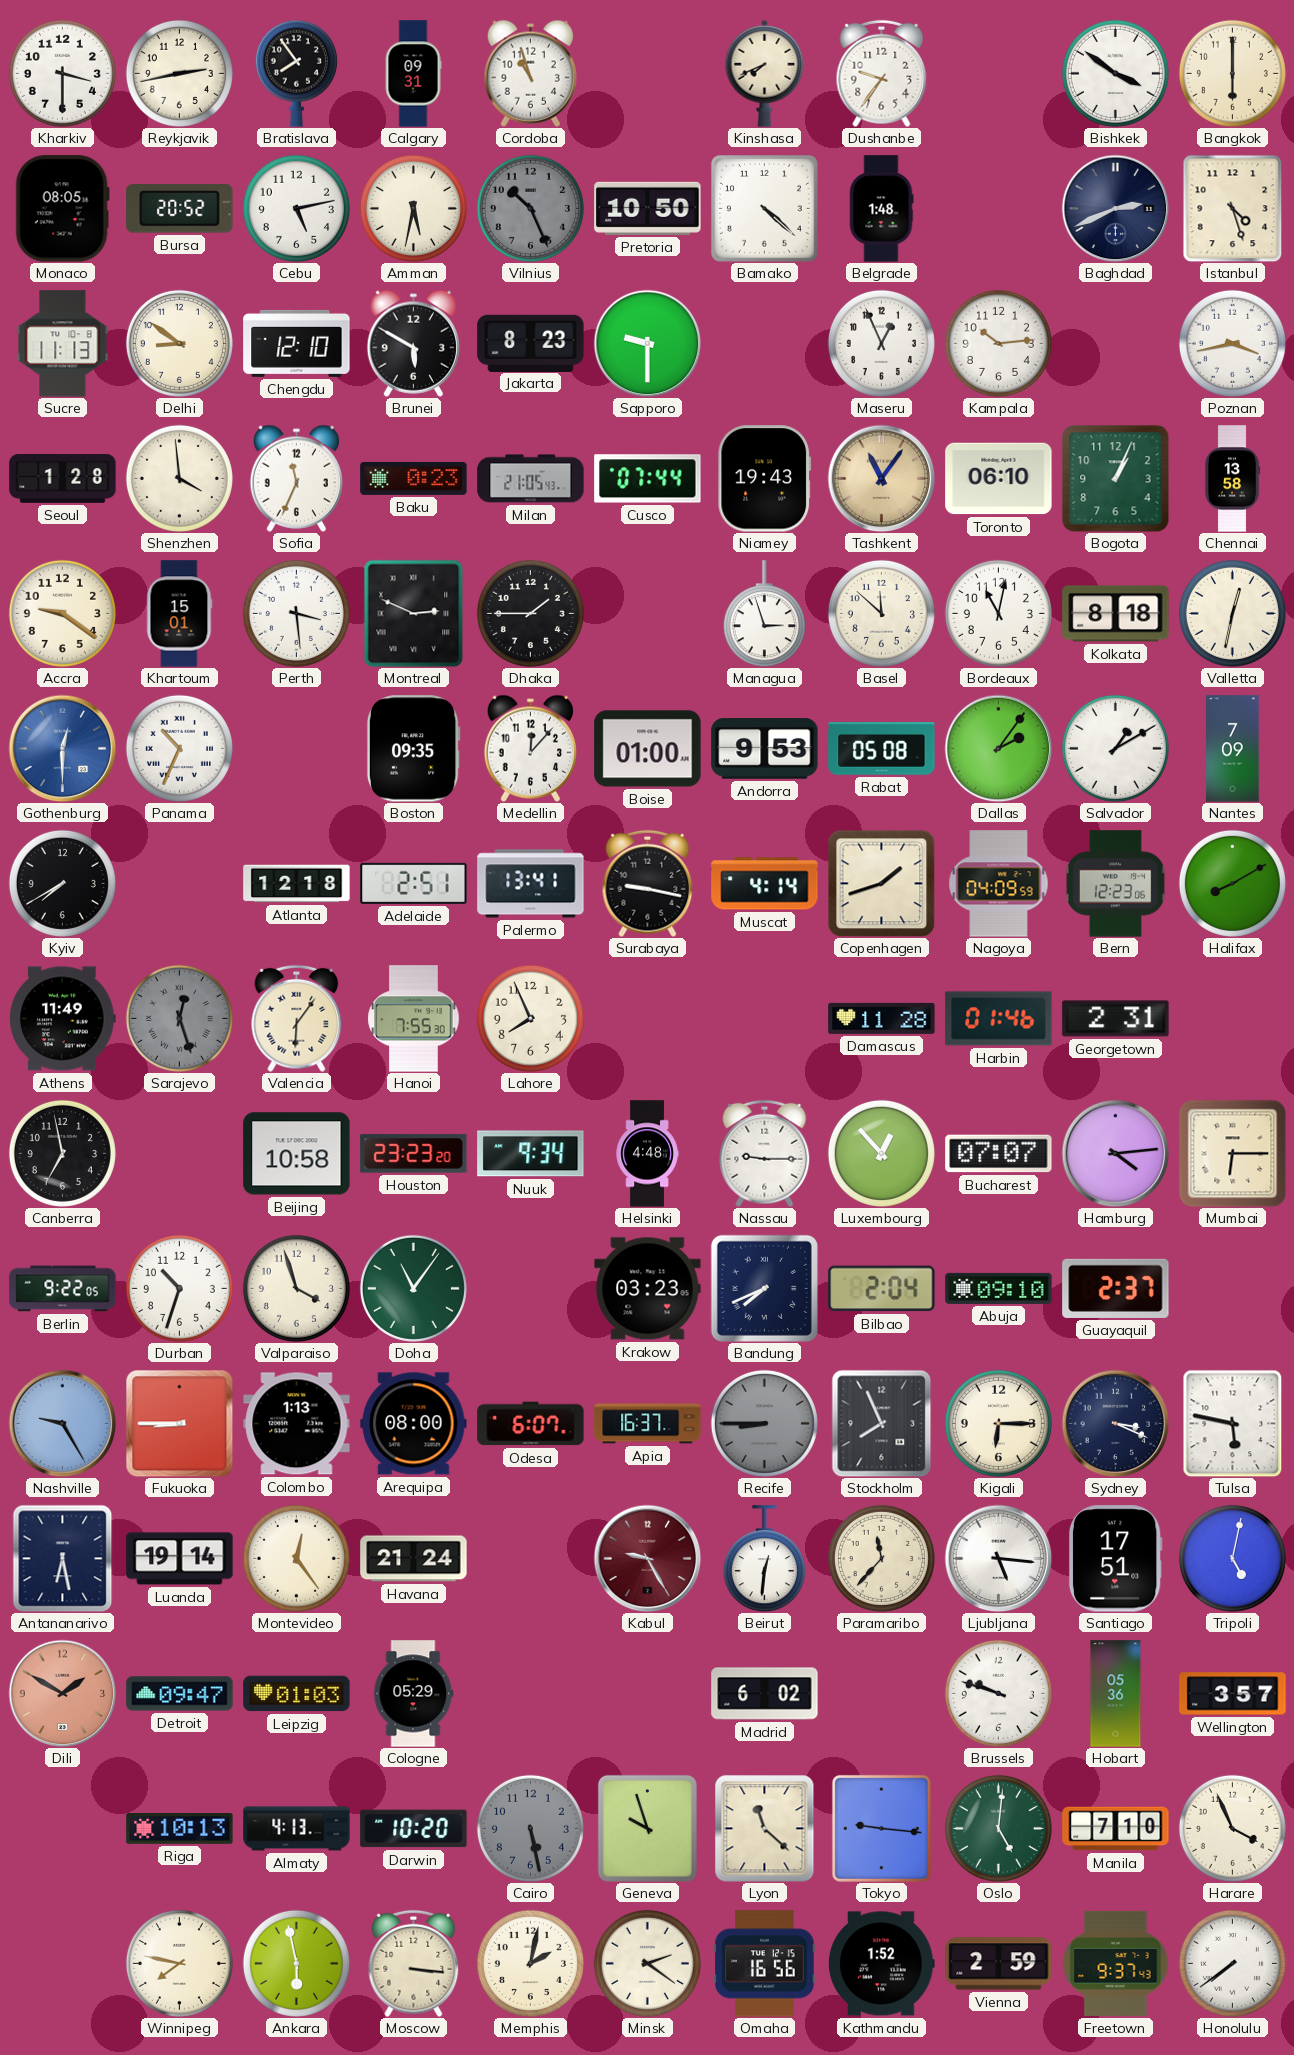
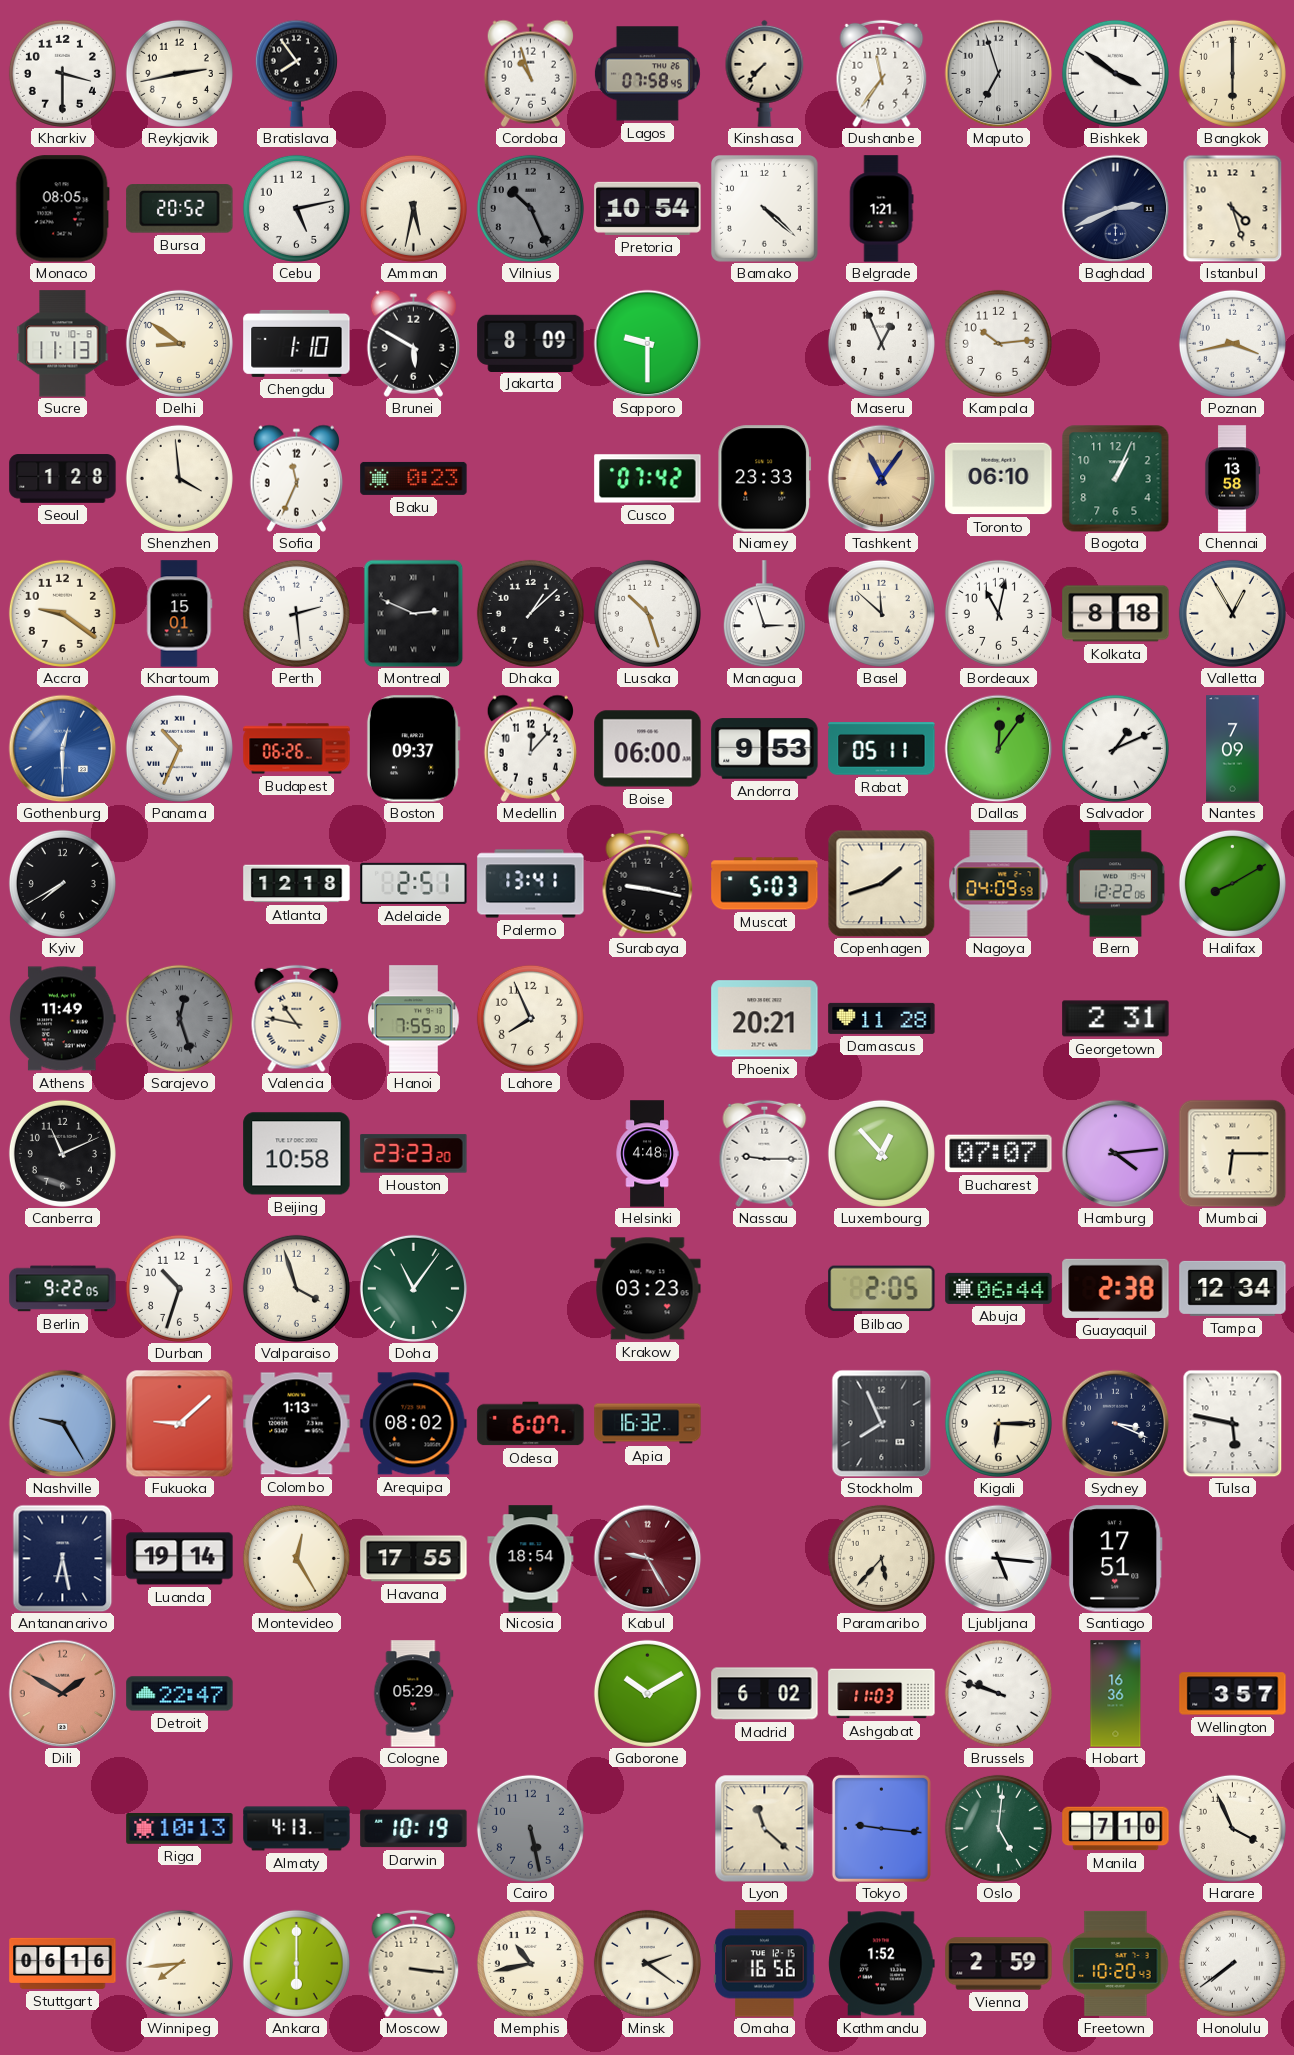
Calgary: 09:31 -> none (413, 74)
Lagos: none -> 07:58 (647, 74)
Kinshasa: 7:41 -> 7:37 (765, 73)
Dushanbe: 9:36 -> 11:36 (882, 73)
Maputo: none -> 6:57 (998, 73)
Pretoria: 10:50 -> 10:54 (648, 208)
Belgrade: 1:48 -> 1:21 (881, 209)
Chengdu: 12:10 -> 1:10 (297, 343)
Jakarta: 8:23 -> 8:09 (531, 343)
Milan: 21:05 -> none (531, 479)
Cusco: 07:44 -> 07:42 (648, 479)
Niamey: 19:43 -> 23:33 (765, 479)
Perth: 3:29 -> 2:29 (296, 613)
Dhaka: 1:45 -> 1:08 (530, 613)
Lusaka: none -> 10:27 (647, 613)
Valletta: 12:32 -> 12:55 (1232, 613)
Budapest: none -> 06:26 (297, 749)
Boston: 09:35 -> 09:37 (413, 749)
Boise: 01:00 -> 06:00 (648, 749)
Rabat: 05:08 -> 05:11 (882, 749)
Dallas: 2:06 -> 12:06 (998, 748)
Salvador: 1:10 -> 1:11 (1115, 748)
Muscat: 4:14 -> 5:03 (765, 884)
Bern: 12:23 -> 12:22 (1115, 884)
Valencia: 6:06 -> 10:47 (297, 1018)
Phoenix: none -> 20:21 (765, 1019)
Harbin: 01:46 -> none (999, 1019)
Canberra: 6:58 -> 11:11 (62, 1153)
Nuuk: 9:34 -> none (531, 1154)
Bandung: 7:41 -> none (764, 1288)
Bilbao: 2:04 -> 2:05 (882, 1289)
Abuja: 09:10 -> 06:44 (999, 1288)
Guayaquil: 2:37 -> 2:38 (1116, 1288)
Tampa: none -> 12:34 (1233, 1288)
Fukuoka: 8:45 -> 9:08 (179, 1423)
Arequipa: 08:00 -> 08:02 (414, 1424)
Apia: 16:37 -> 16:32 (648, 1424)
Recife: 8:45 -> none (764, 1423)
Montevideo: 12:24 -> 12:25 (296, 1558)
Havana: 21:24 -> 17:55 (414, 1559)
Nicosia: none -> 18:54 (531, 1559)
Beirut: 12:31 -> none (764, 1559)
Paramaribo: 11:37 -> 5:37 (881, 1558)
Tripoli: 5:02 -> none (1232, 1558)
Detroit: 09:47 -> 22:47 (180, 1694)
Leipzig: 01:03 -> none (297, 1694)
Gaborone: none -> 10:10 (647, 1693)
Ashgabat: none -> 11:03 (882, 1694)
Hobart: 05:36 -> 16:36 (1116, 1694)
Darwin: 10:20 -> 10:19 (414, 1829)
Geneva: 9:57 -> none (647, 1828)
Stuttgart: none -> 06:16 (63, 1963)
Winnipeg: 7:47 -> 7:44 (179, 1963)
Ankara: 5:58 -> 6:00 (296, 1963)
Memphis: 2:02 -> 10:43 (530, 1963)
Freetown: 9:37 -> 10:20 (1116, 1963)
